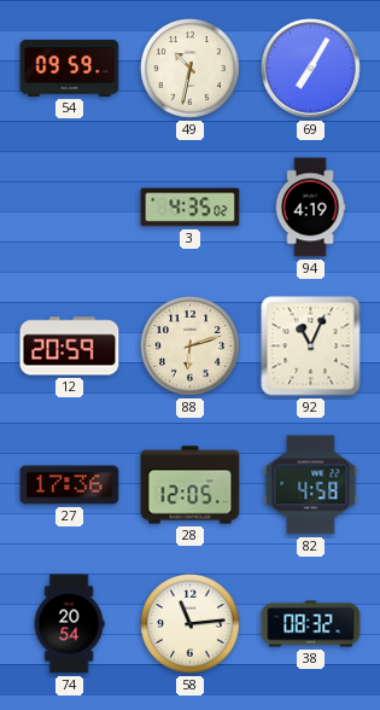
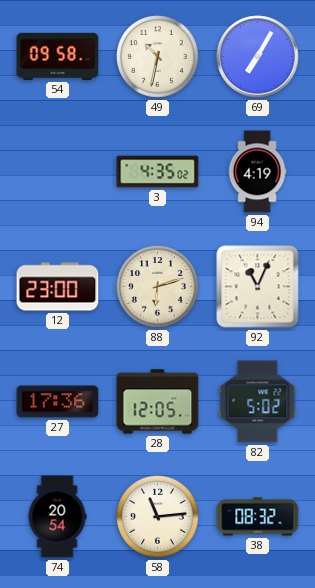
54: 09:59 -> 09:58 (58, 56)
12: 20:59 -> 23:00 (58, 287)
82: 4:58 -> 5:02 (258, 402)
